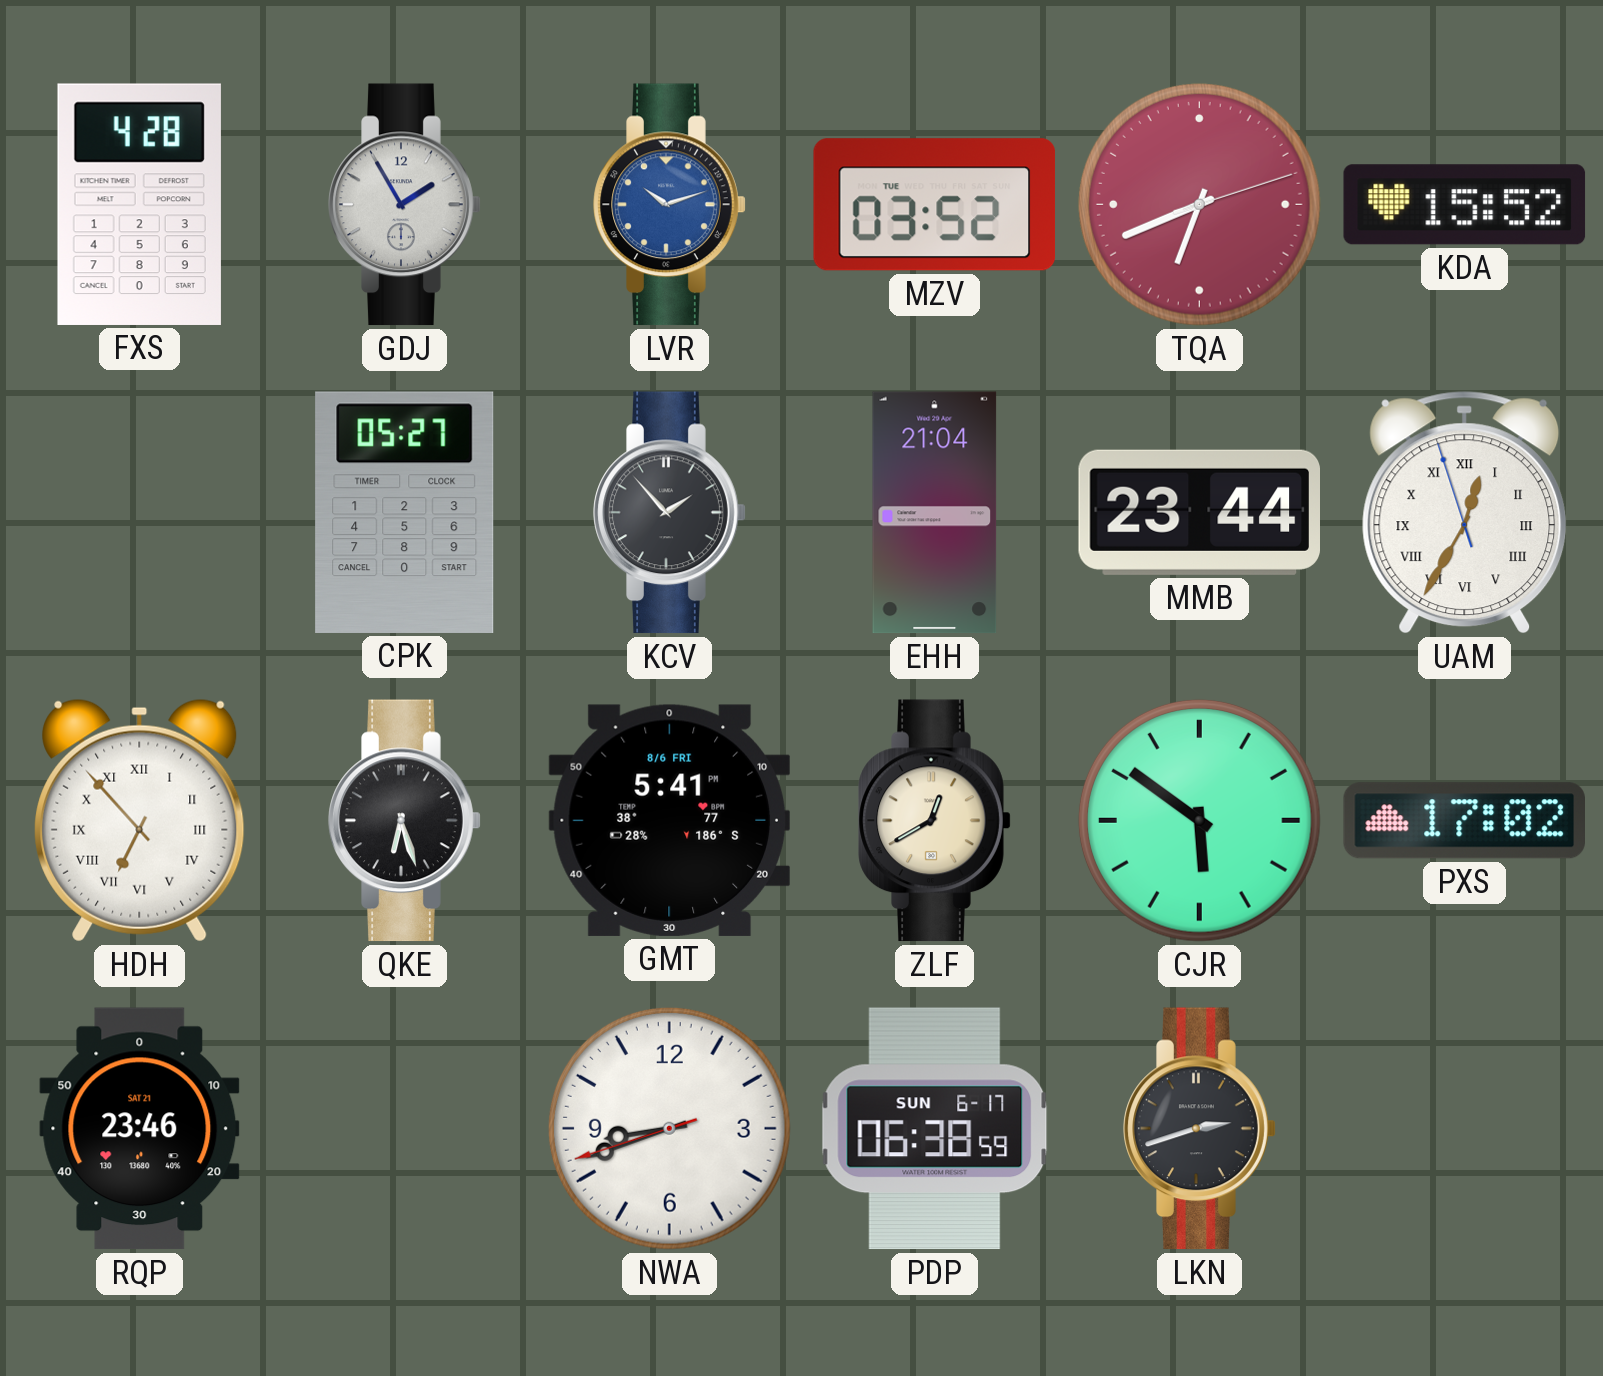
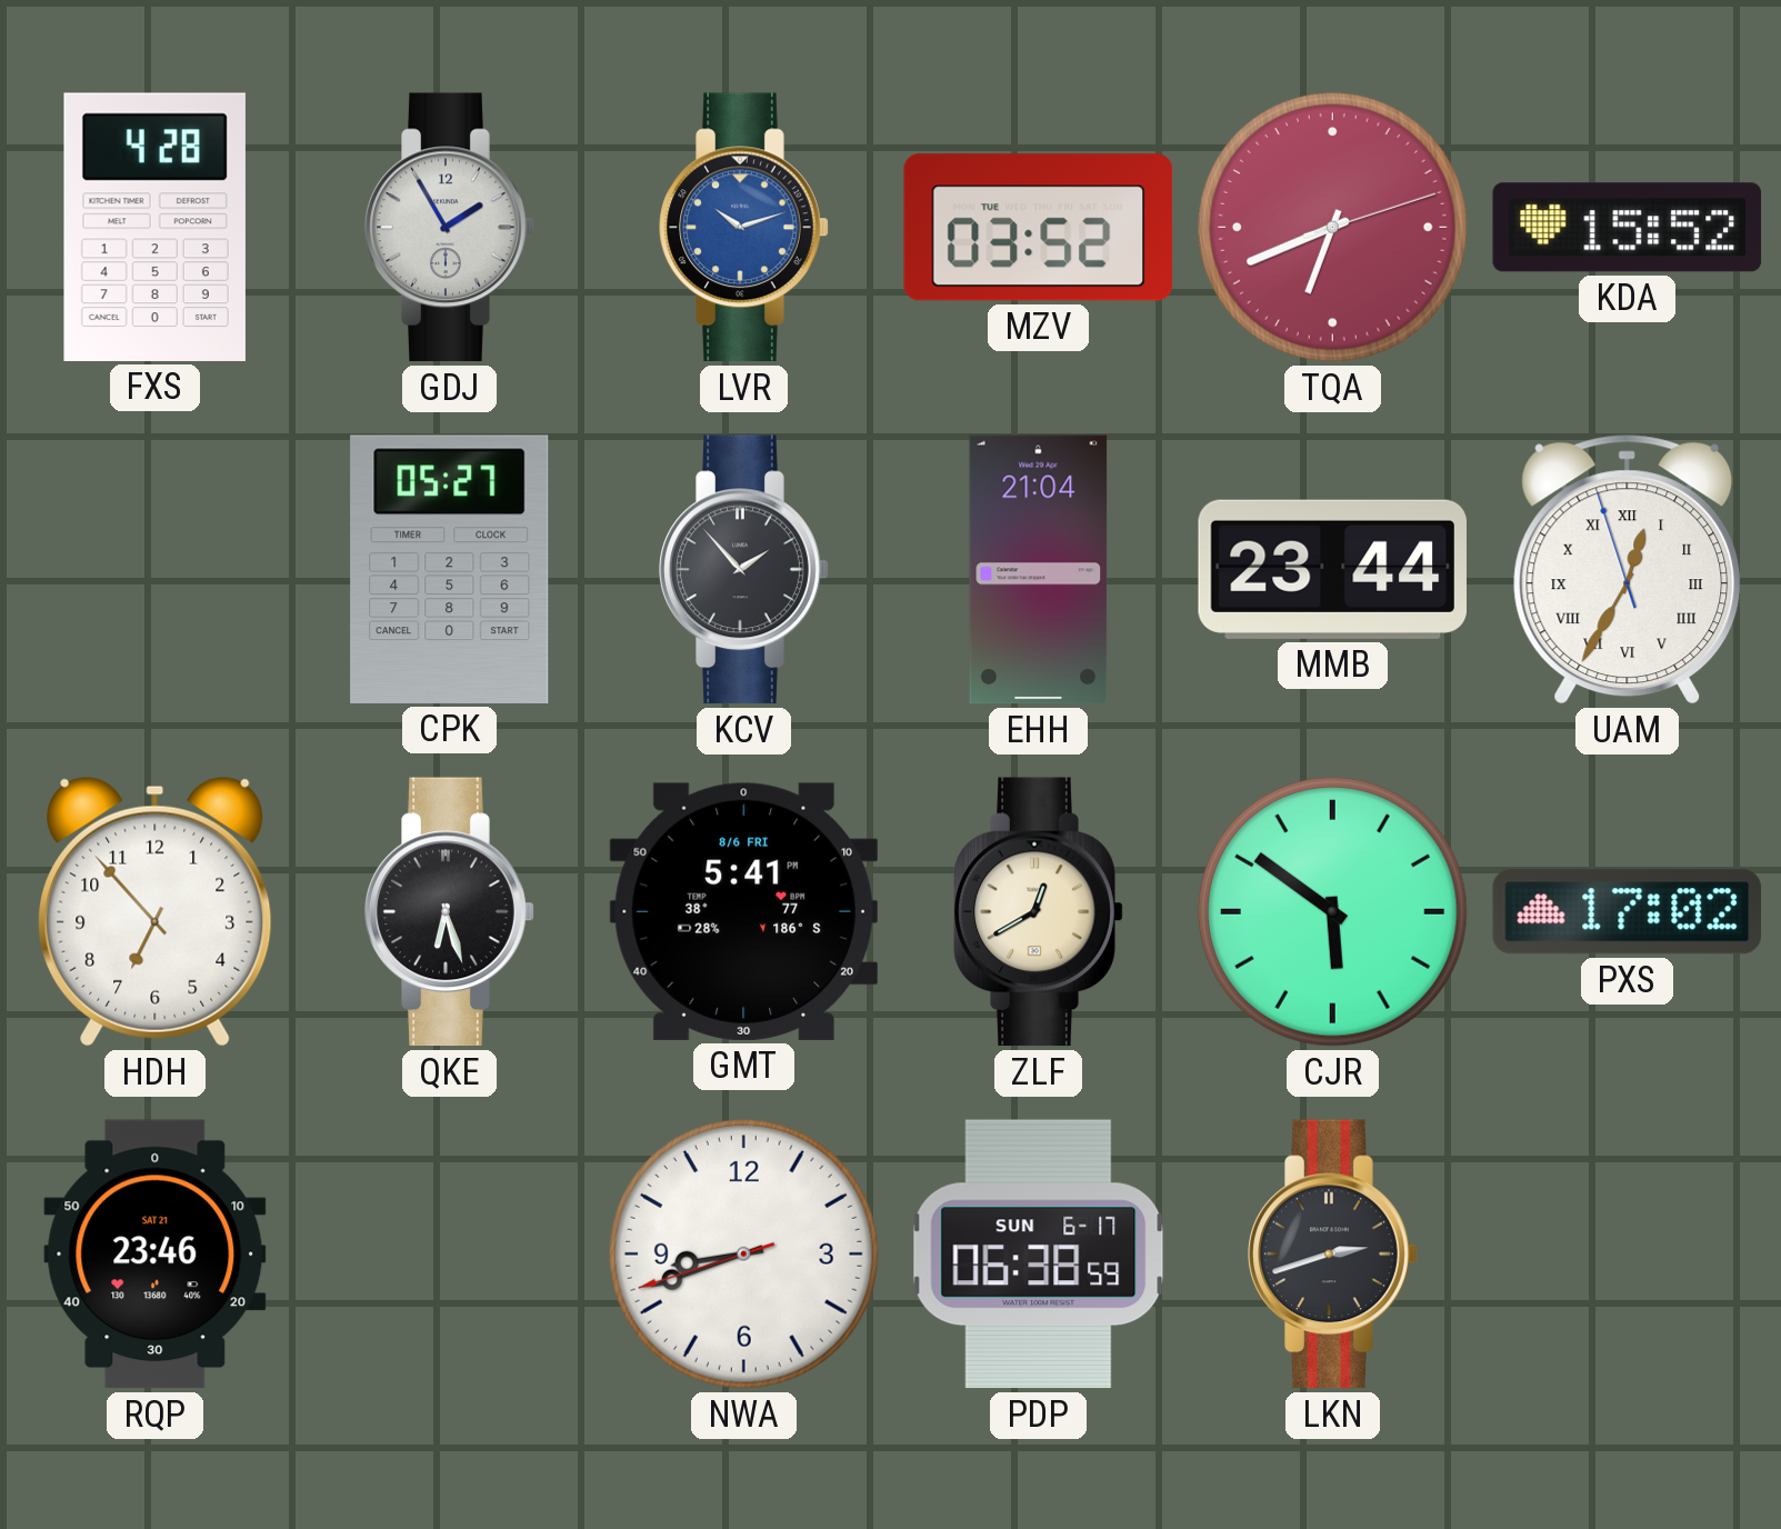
HDH numerals: Roman -> Arabic (156, 911)
